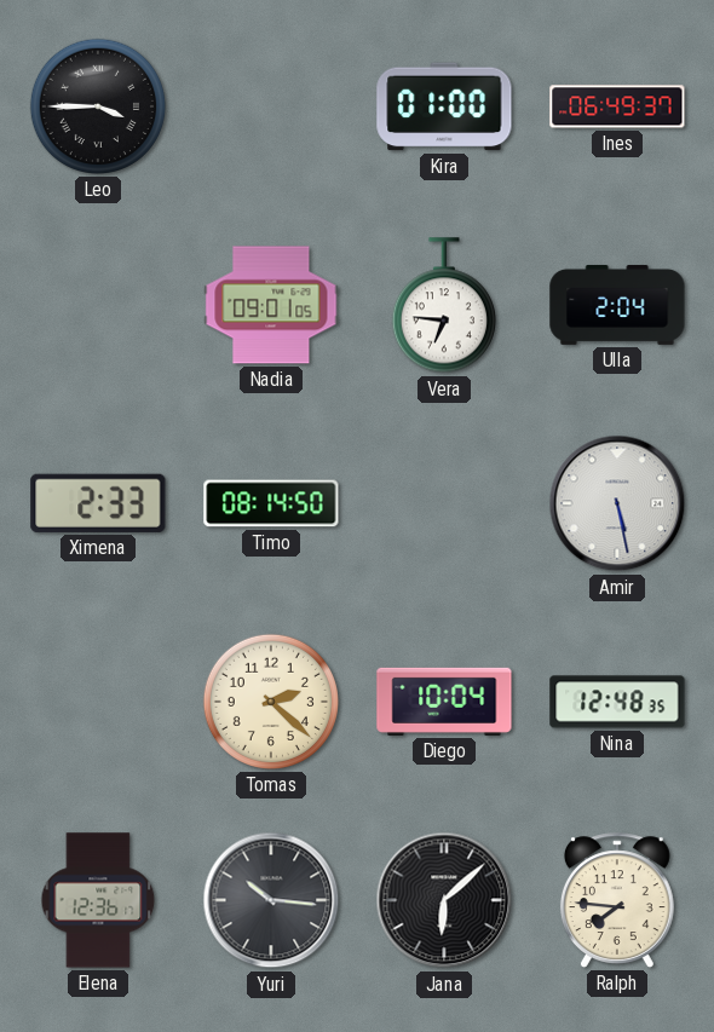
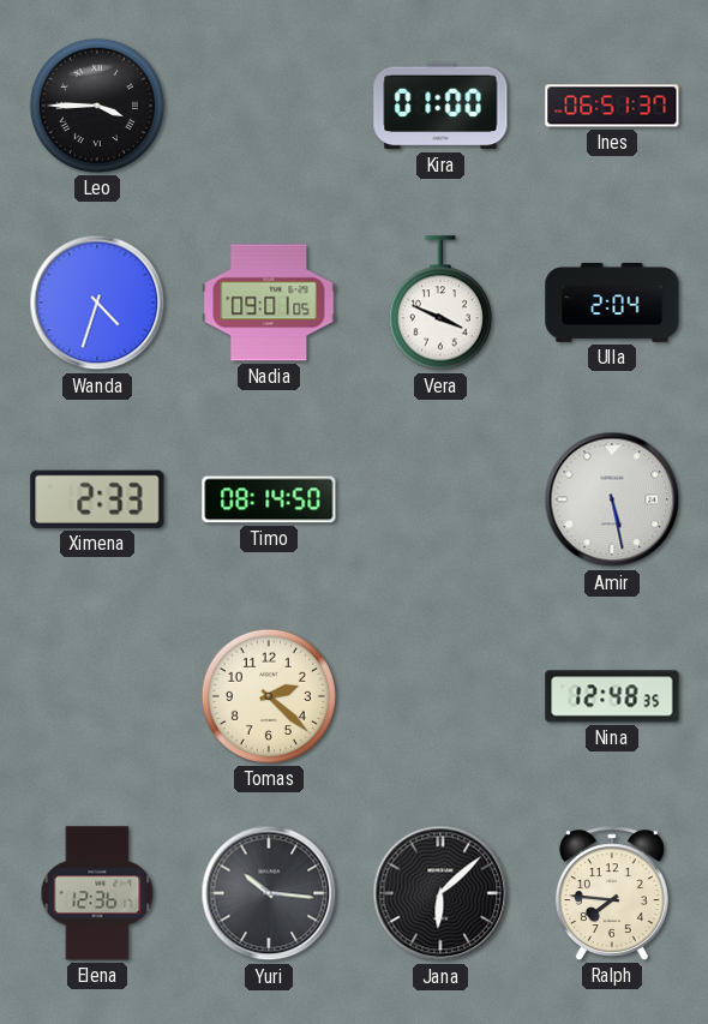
Ines: 06:49 -> 06:51 (612, 106)
Wanda: none -> 4:33 (97, 303)
Vera: 6:46 -> 3:49 (440, 304)
Diego: 10:04 -> none (444, 702)
